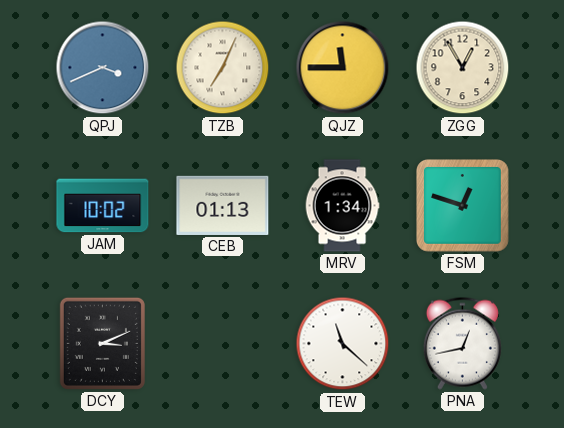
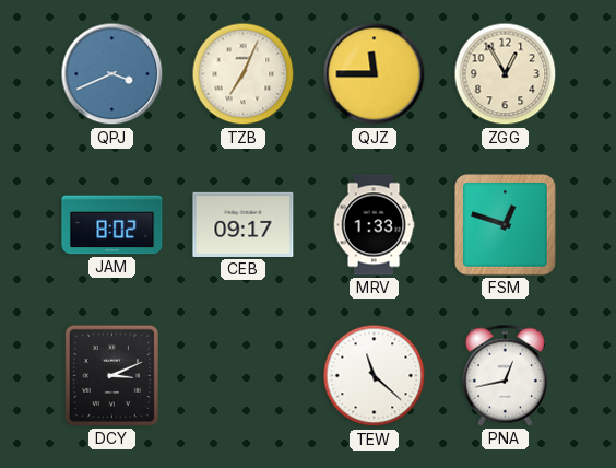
JAM: 10:02 -> 8:02 (112, 225)
CEB: 01:13 -> 09:17 (244, 224)
MRV: 1:34 -> 1:33 (374, 225)
